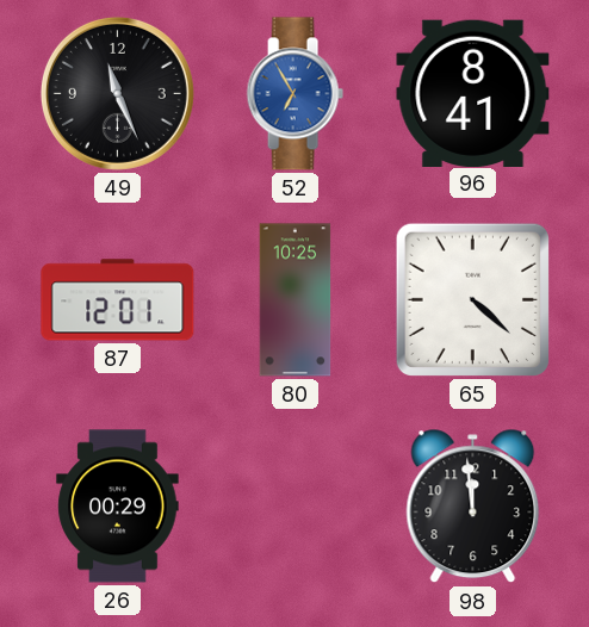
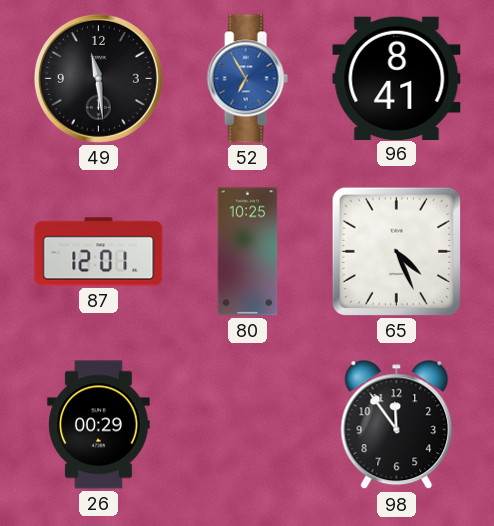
49: 11:26 -> 11:29 (98, 78)
65: 4:22 -> 4:26 (396, 251)
98: 11:59 -> 11:54 (397, 425)
